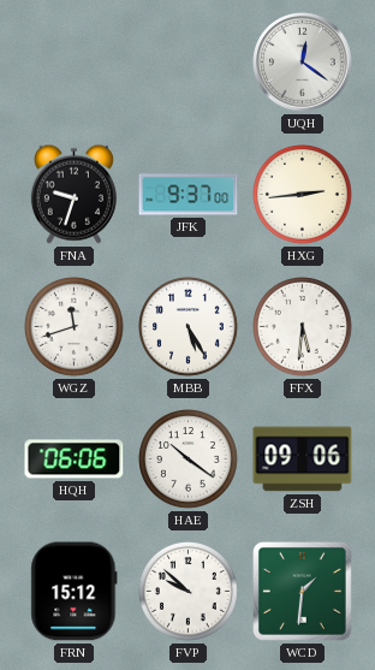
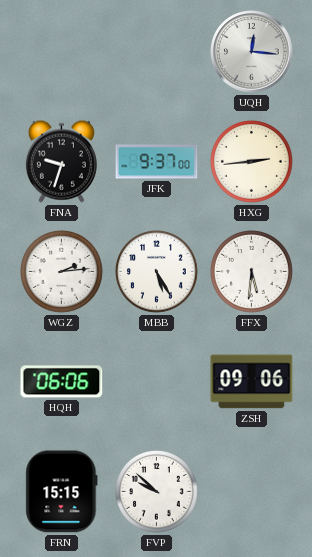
UQH: 12:21 -> 12:16 (252, 52)
WGZ: 11:42 -> 2:14 (62, 272)
HAE: 10:21 -> none (189, 459)
FRN: 15:12 -> 15:15 (62, 492)
WCD: 1:31 -> none (303, 592)
